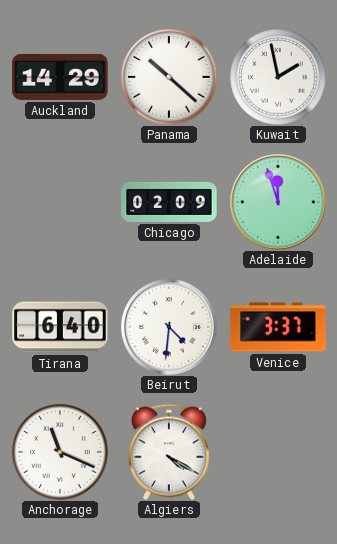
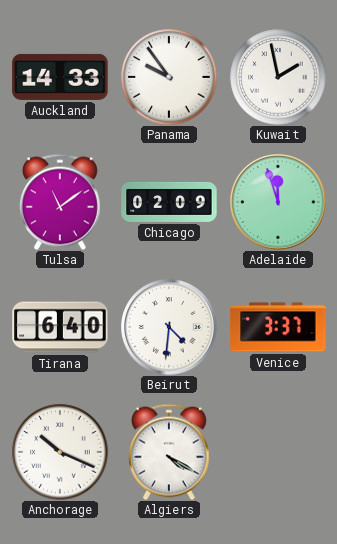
Auckland: 14:29 -> 14:33 (60, 77)
Panama: 10:22 -> 9:54 (169, 77)
Tulsa: none -> 11:09 (60, 202)
Anchorage: 11:19 -> 10:19 (60, 452)
